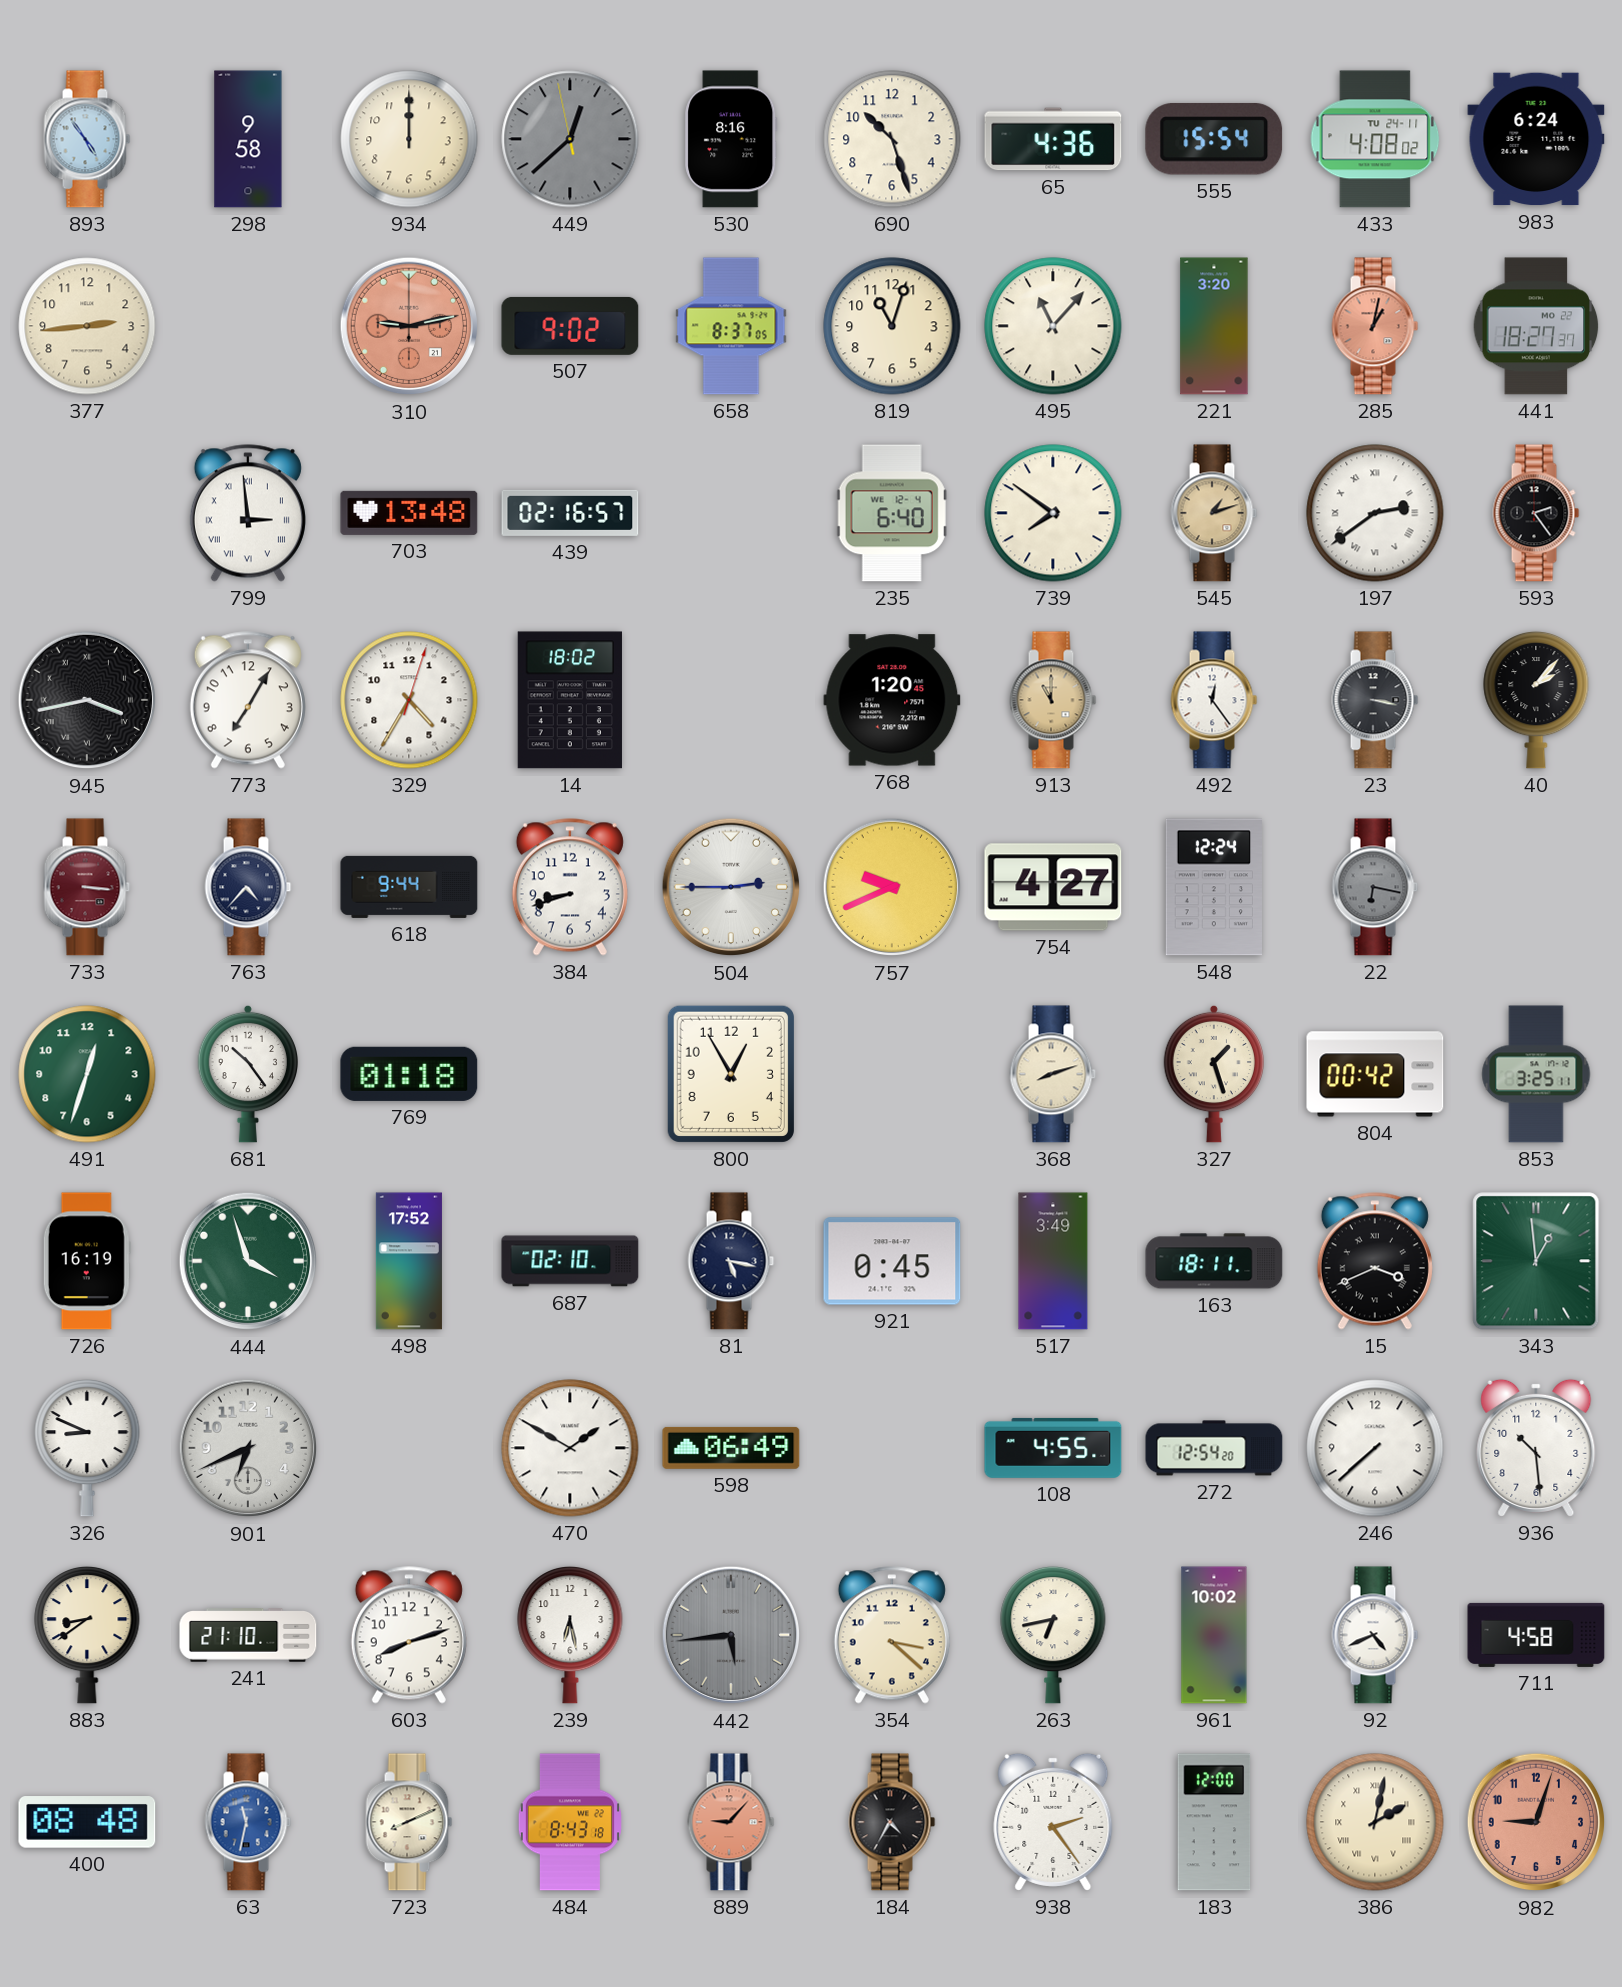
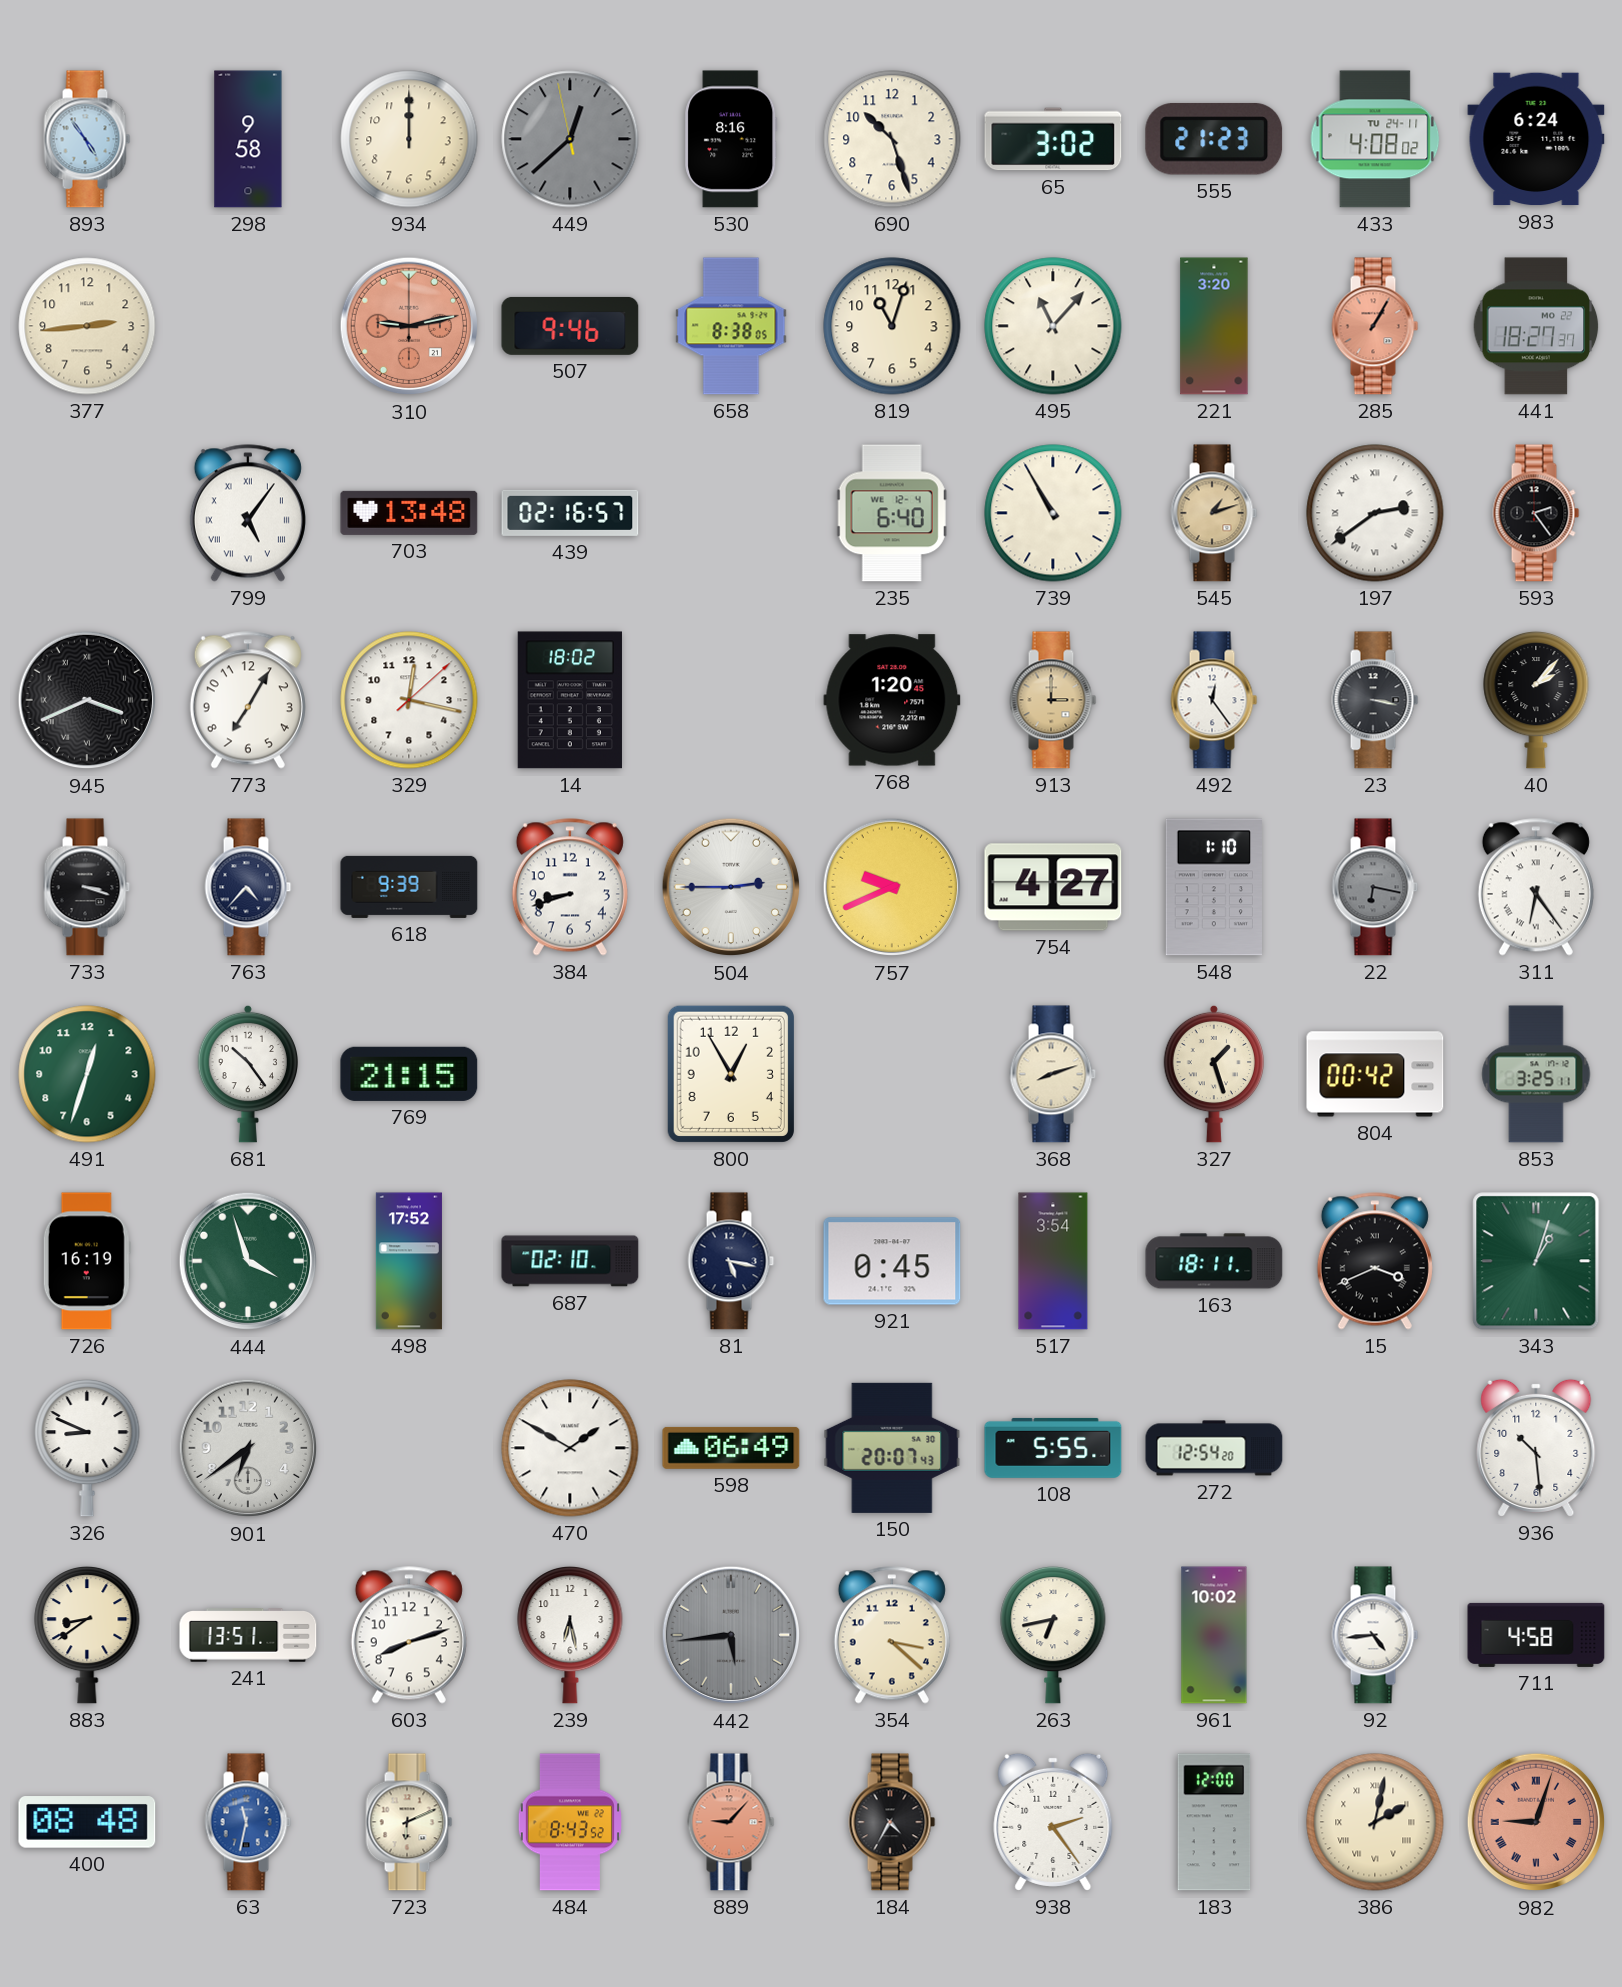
65: 4:36 -> 3:02 (1053, 139)
555: 15:54 -> 21:23 (1214, 139)
507: 9:02 -> 9:46 (570, 326)
658: 8:37 -> 8:38 (731, 326)
285: 1:02 -> 1:05 (1375, 326)
799: 2:59 -> 5:06 (248, 513)
739: 7:51 -> 10:55 (1053, 513)
945: 3:43 -> 3:41 (87, 700)
329: 4:35 -> 12:17 (409, 700)
913: 11:00 -> 3:00 (1053, 700)
733: 3:16 -> 3:18 (87, 887)
733 dial: burgundy -> black (87, 887)
618: 9:44 -> 9:39 (409, 887)
548: 12:24 -> 1:10 (1213, 887)
311: none -> 6:24 (1536, 887)
769: 01:18 -> 21:15 (409, 1074)
517: 3:49 -> 3:54 (1053, 1261)
343: 12:59 -> 1:03 (1536, 1261)
901: 6:41 -> 6:39 (248, 1448)
150: none -> 20:07 (892, 1448)
108: 4:55 -> 5:55 (1053, 1448)
246: 7:38 -> none (1375, 1448)
241: 21:10 -> 13:51 (248, 1635)
92: 4:41 -> 4:44 (1375, 1635)
723: 8:11 -> 6:11 (409, 1822)
484: 8:43:18 -> 8:43:52 (570, 1822)
982 numerals: Arabic -> Roman (1536, 1822)
